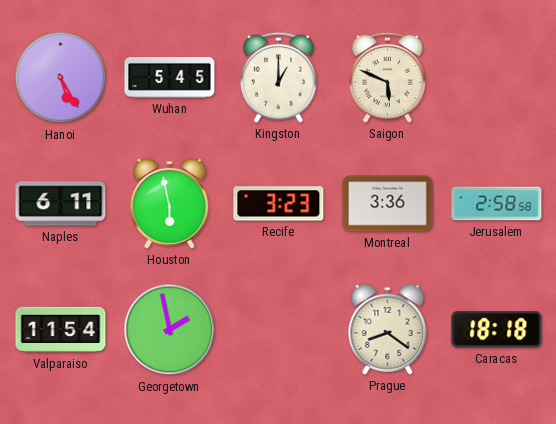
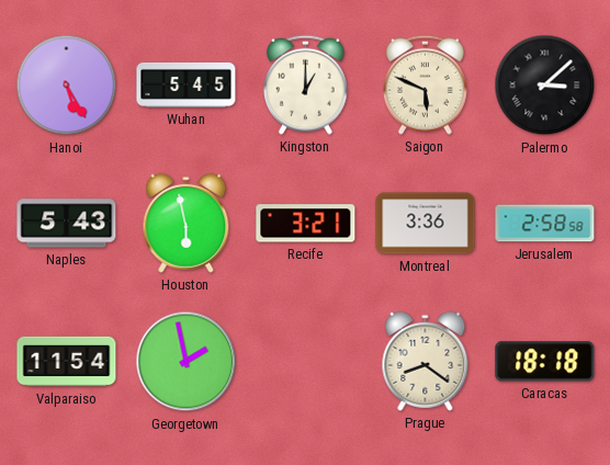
Palermo: none -> 3:08 (545, 86)
Naples: 6:11 -> 5:43 (67, 224)
Recife: 3:23 -> 3:21 (306, 224)
